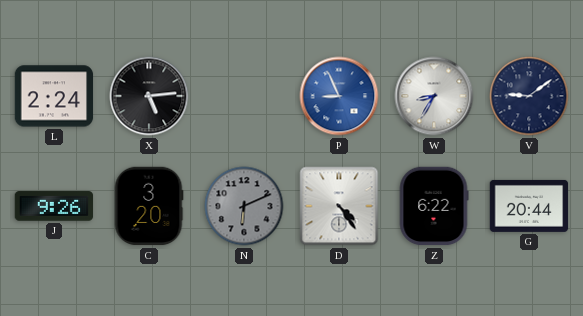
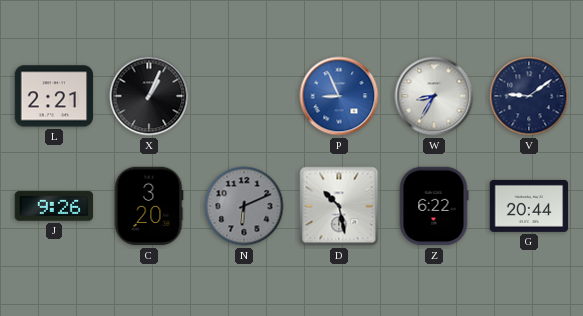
L: 2:24 -> 2:21 (54, 96)
X: 5:14 -> 1:04 (149, 96)
D: 4:24 -> 10:28 (339, 206)
